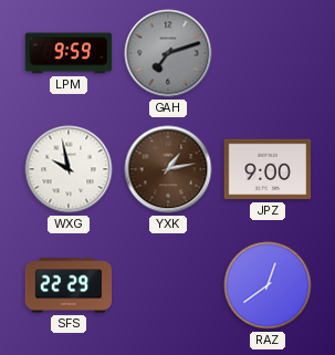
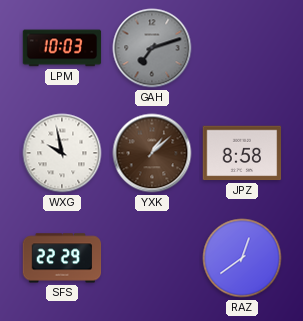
LPM: 9:59 -> 10:03 (62, 48)
YXK: 1:13 -> 1:08 (152, 153)
JPZ: 9:00 -> 8:58 (242, 153)
